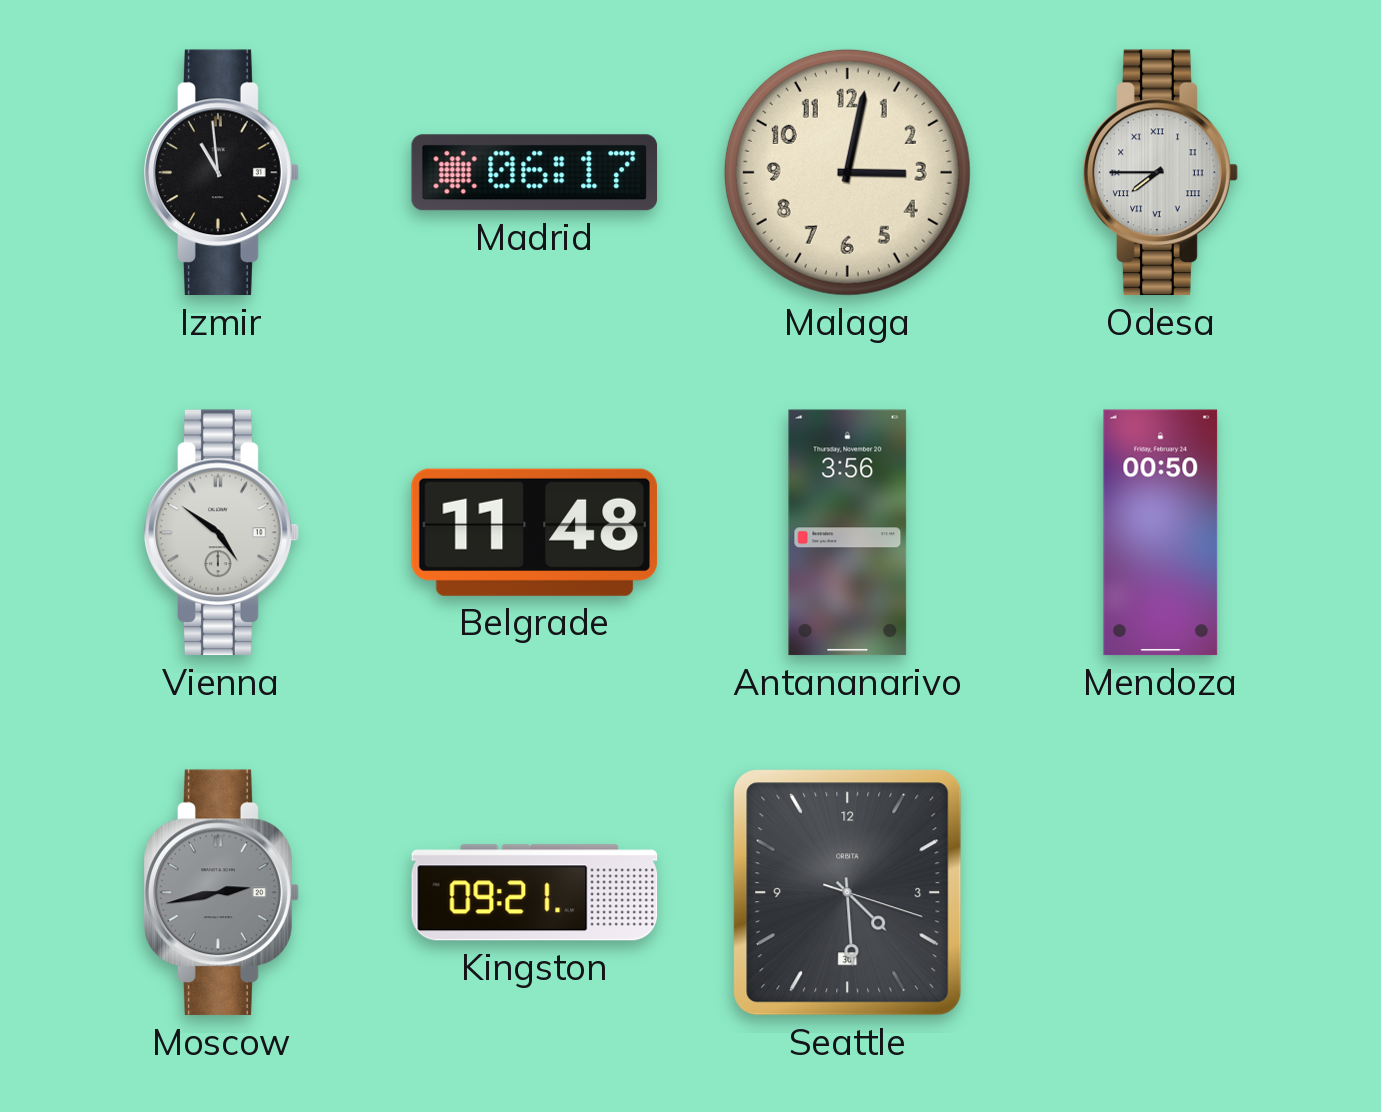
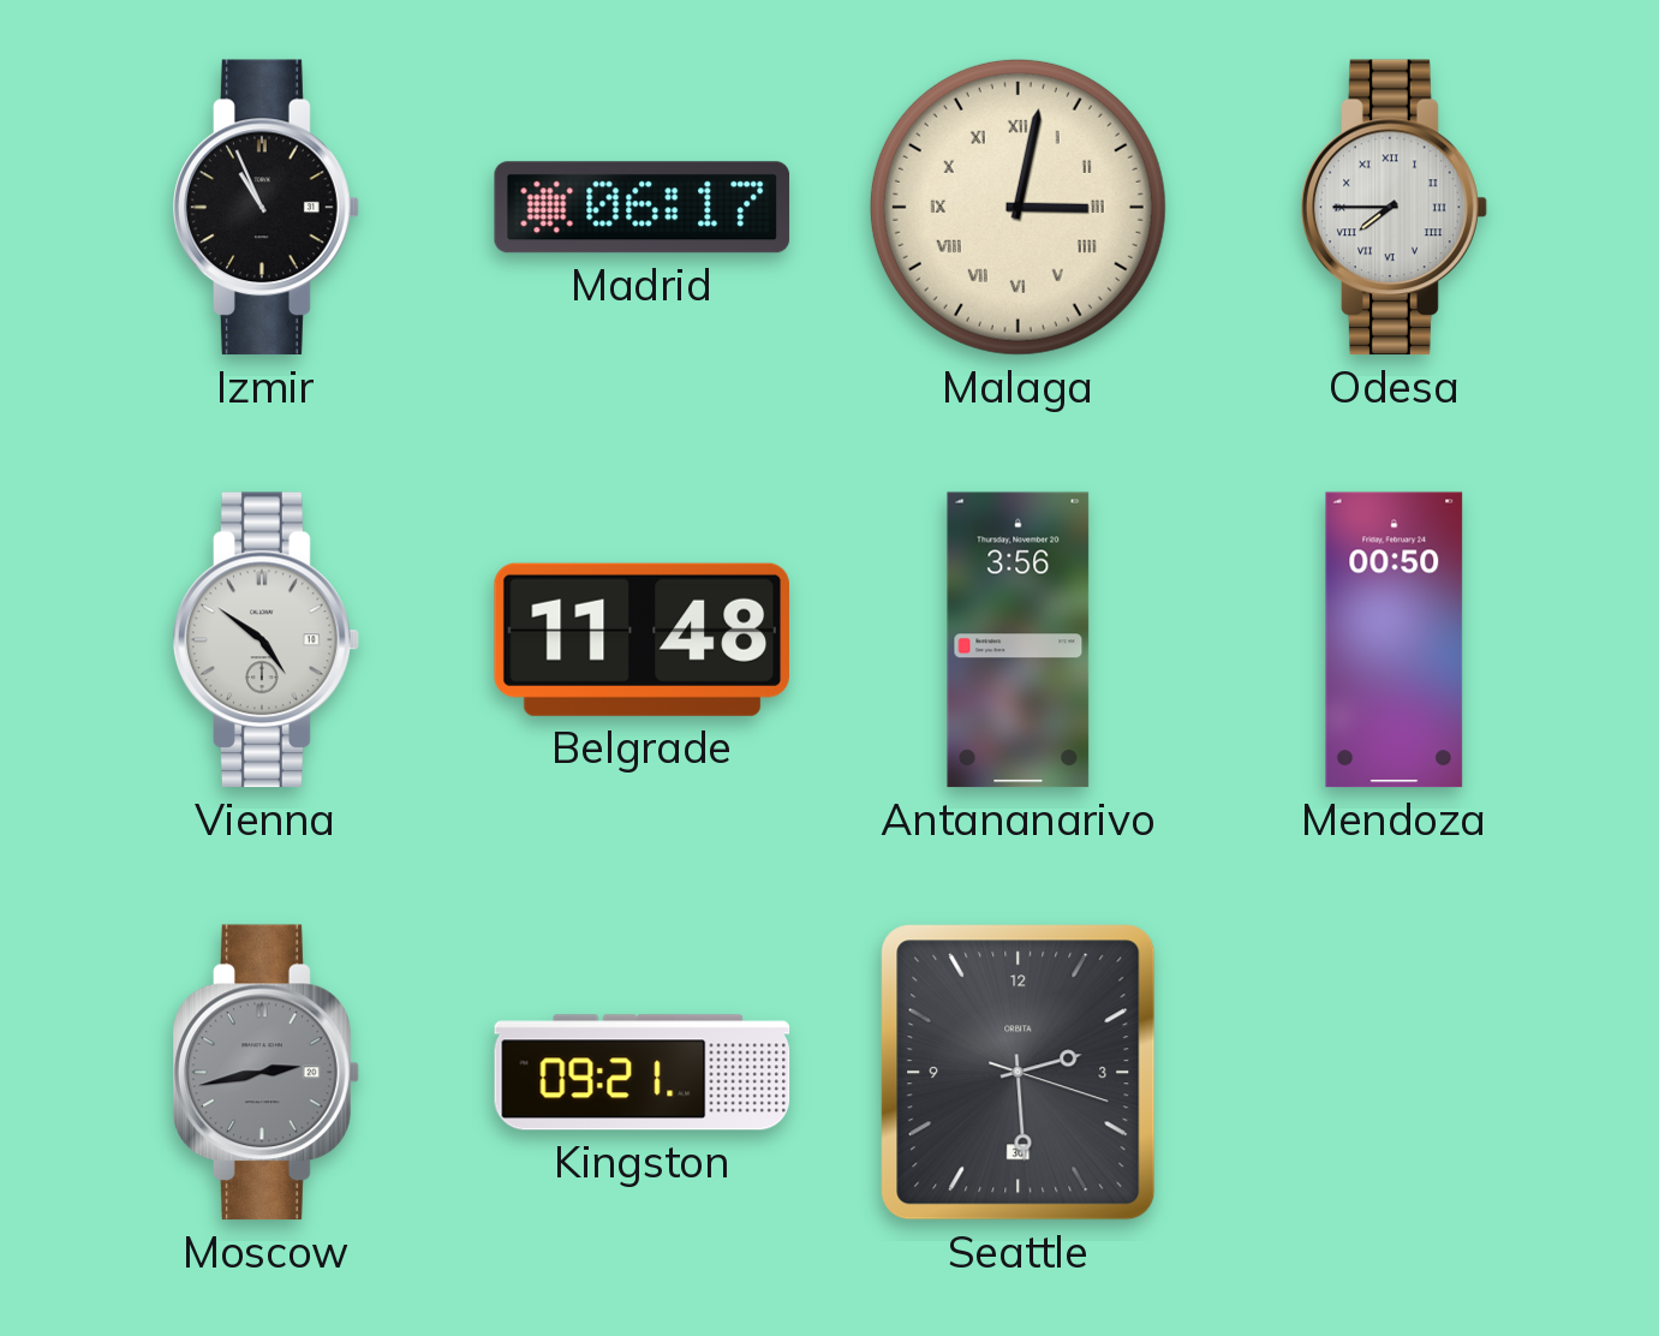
Izmir: 10:59 -> 10:56 (267, 208)
Malaga numerals: Arabic -> Roman (1018, 207)
Seattle: 4:29 -> 2:29 (1019, 1073)
